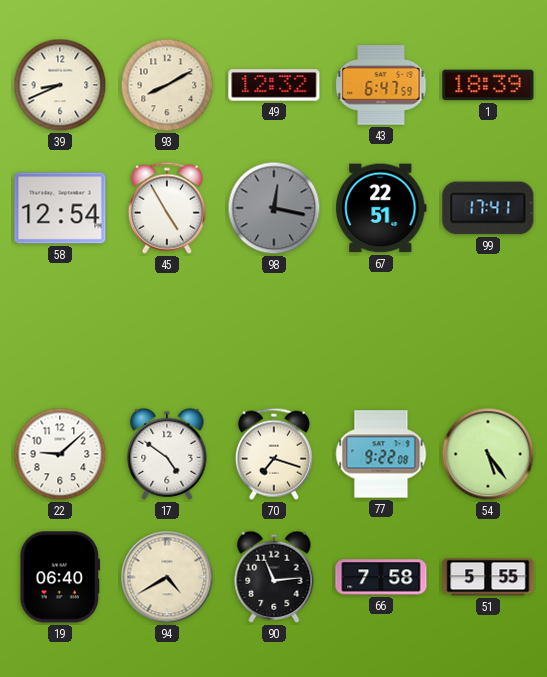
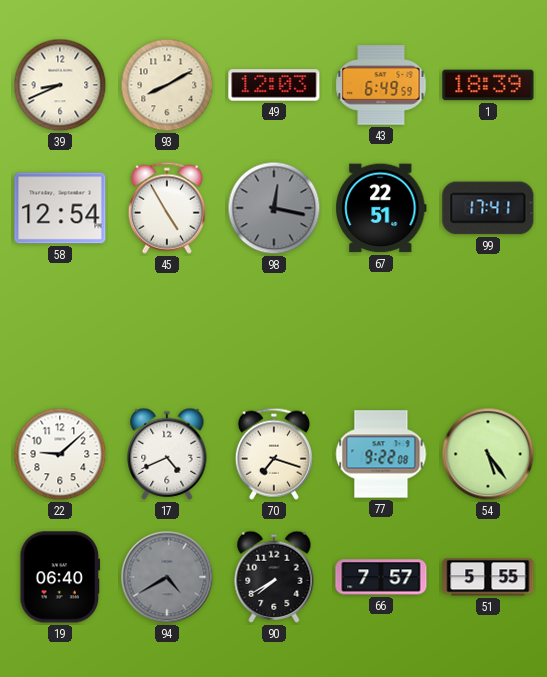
49: 12:32 -> 12:03 (274, 85)
43: 6:47 -> 6:49 (381, 85)
17: 4:51 -> 4:41 (167, 454)
94 dial: cream -> grey (167, 577)
90: 11:14 -> 7:40 (274, 577)
66: 7:58 -> 7:57 (381, 577)
